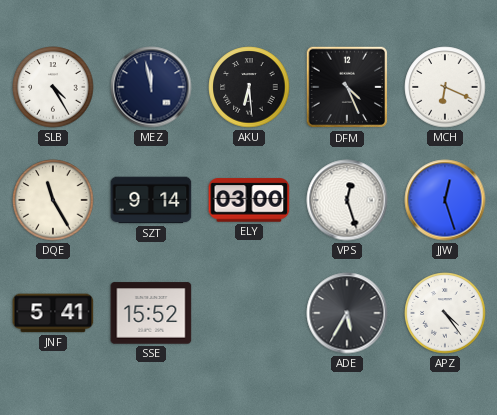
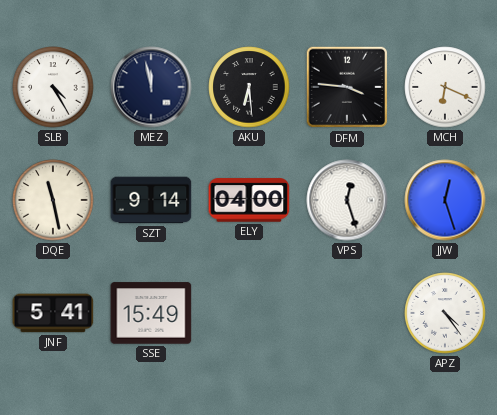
DFM: 4:26 -> 3:46 (347, 87)
DQE: 11:25 -> 11:28 (53, 200)
ELY: 03:00 -> 04:00 (249, 200)
SSE: 15:52 -> 15:49 (151, 313)
ADE: 5:35 -> none (347, 313)
